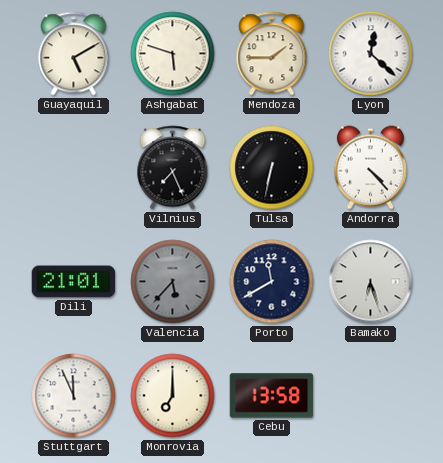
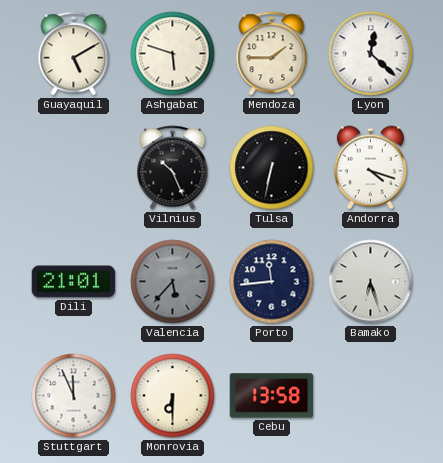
Vilnius: 7:26 -> 10:26 (173, 168)
Andorra: 4:23 -> 4:18 (370, 168)
Porto: 11:40 -> 11:44 (272, 282)
Monrovia: 7:00 -> 6:30 (173, 396)
